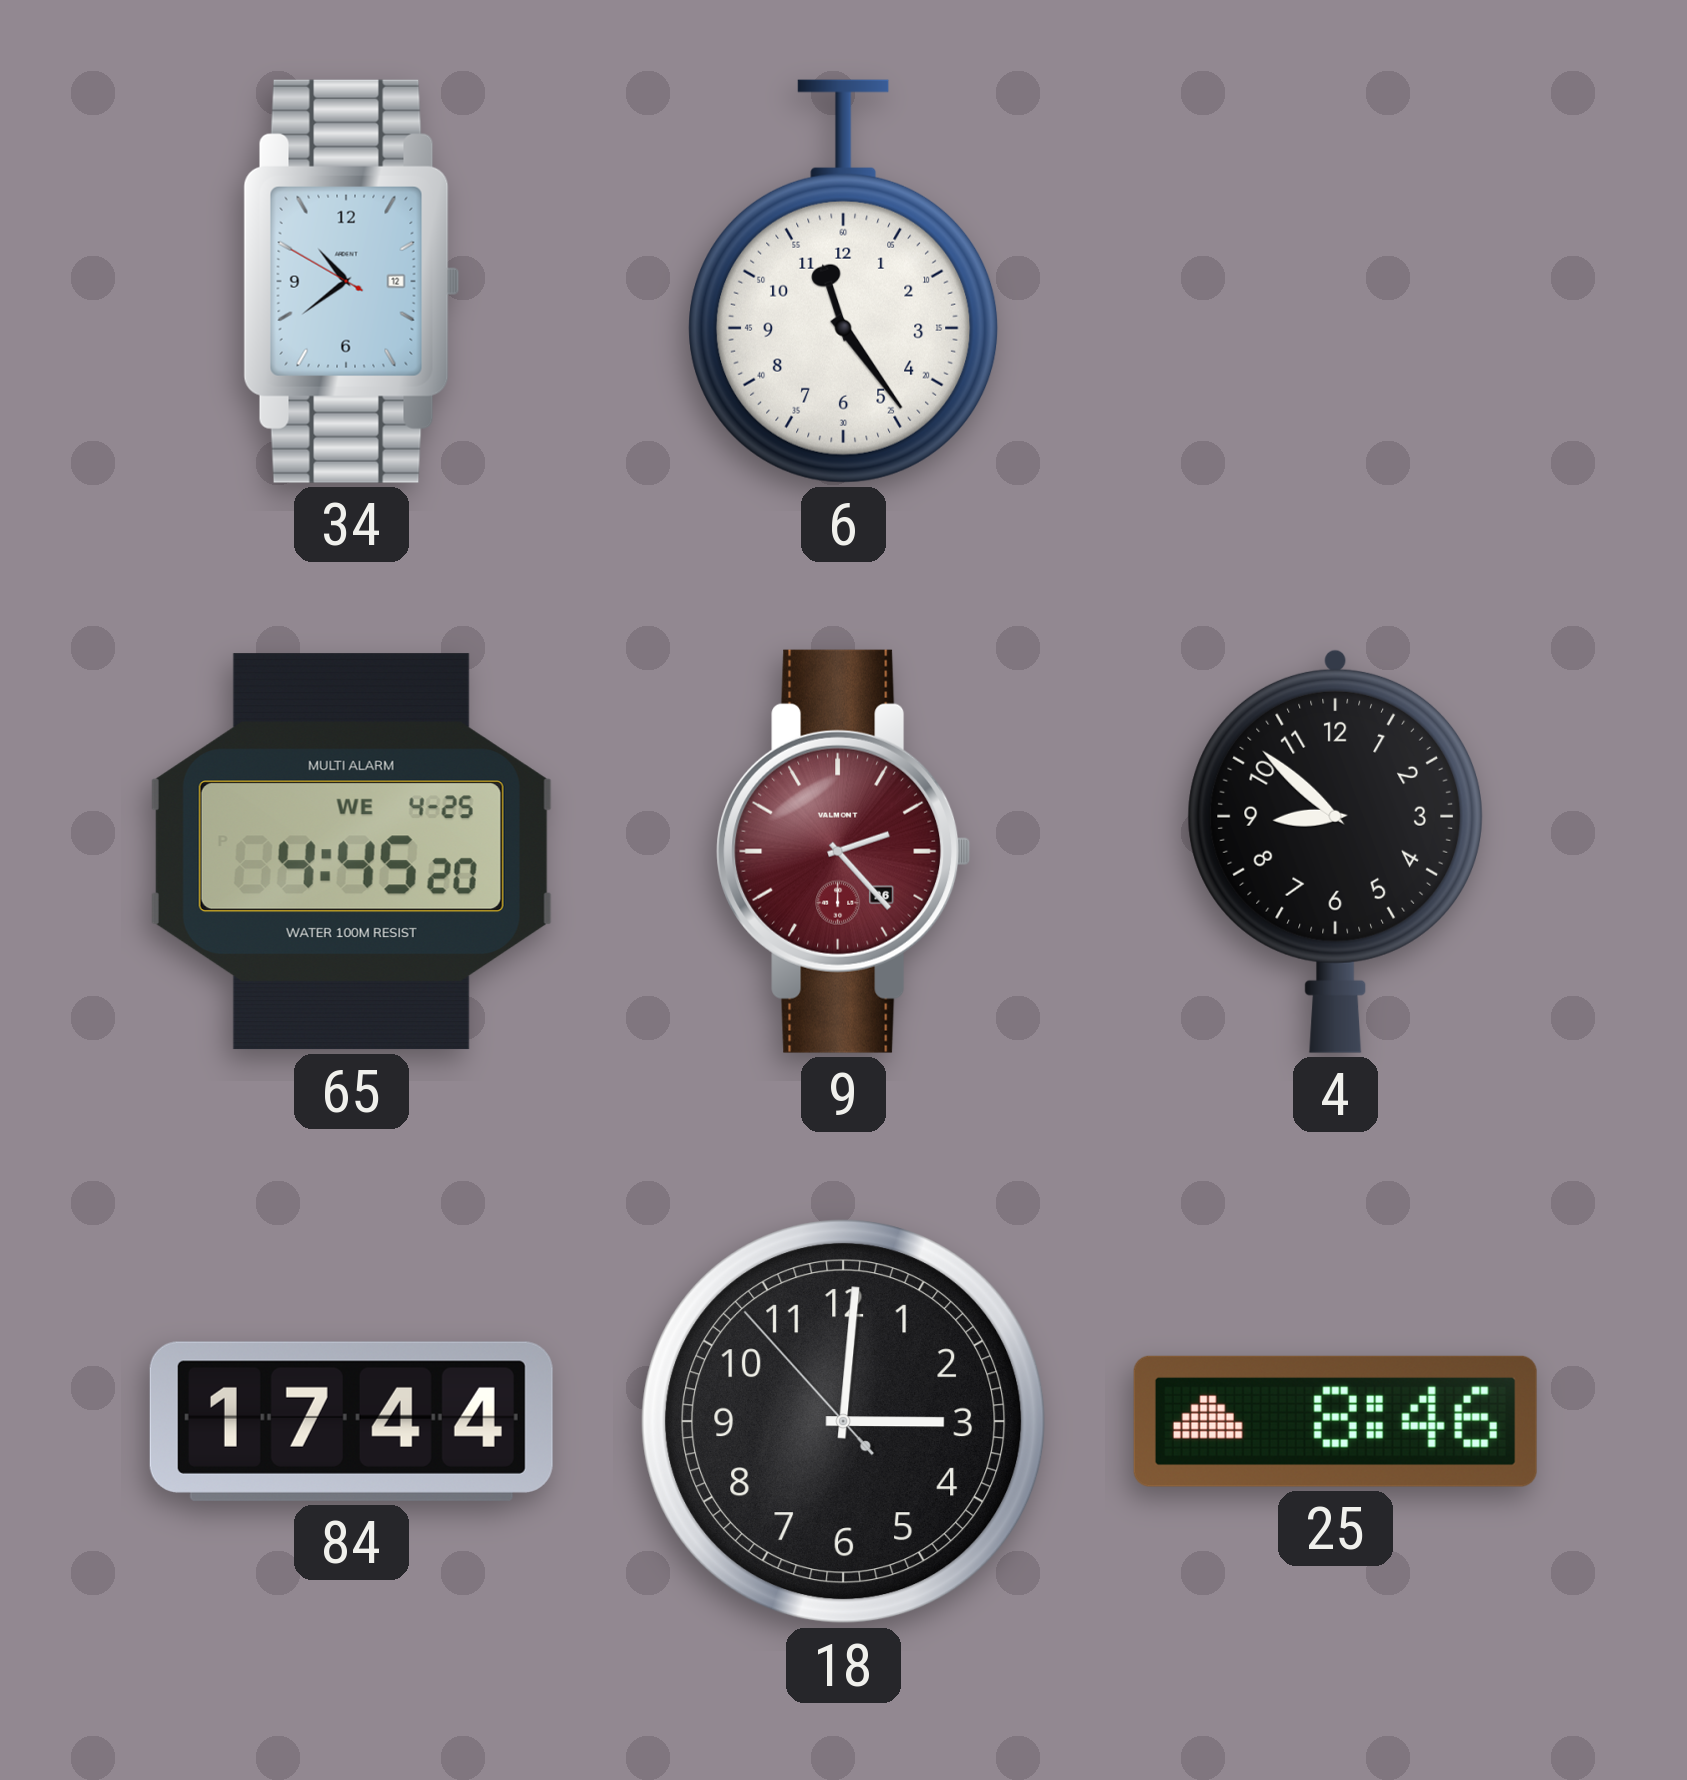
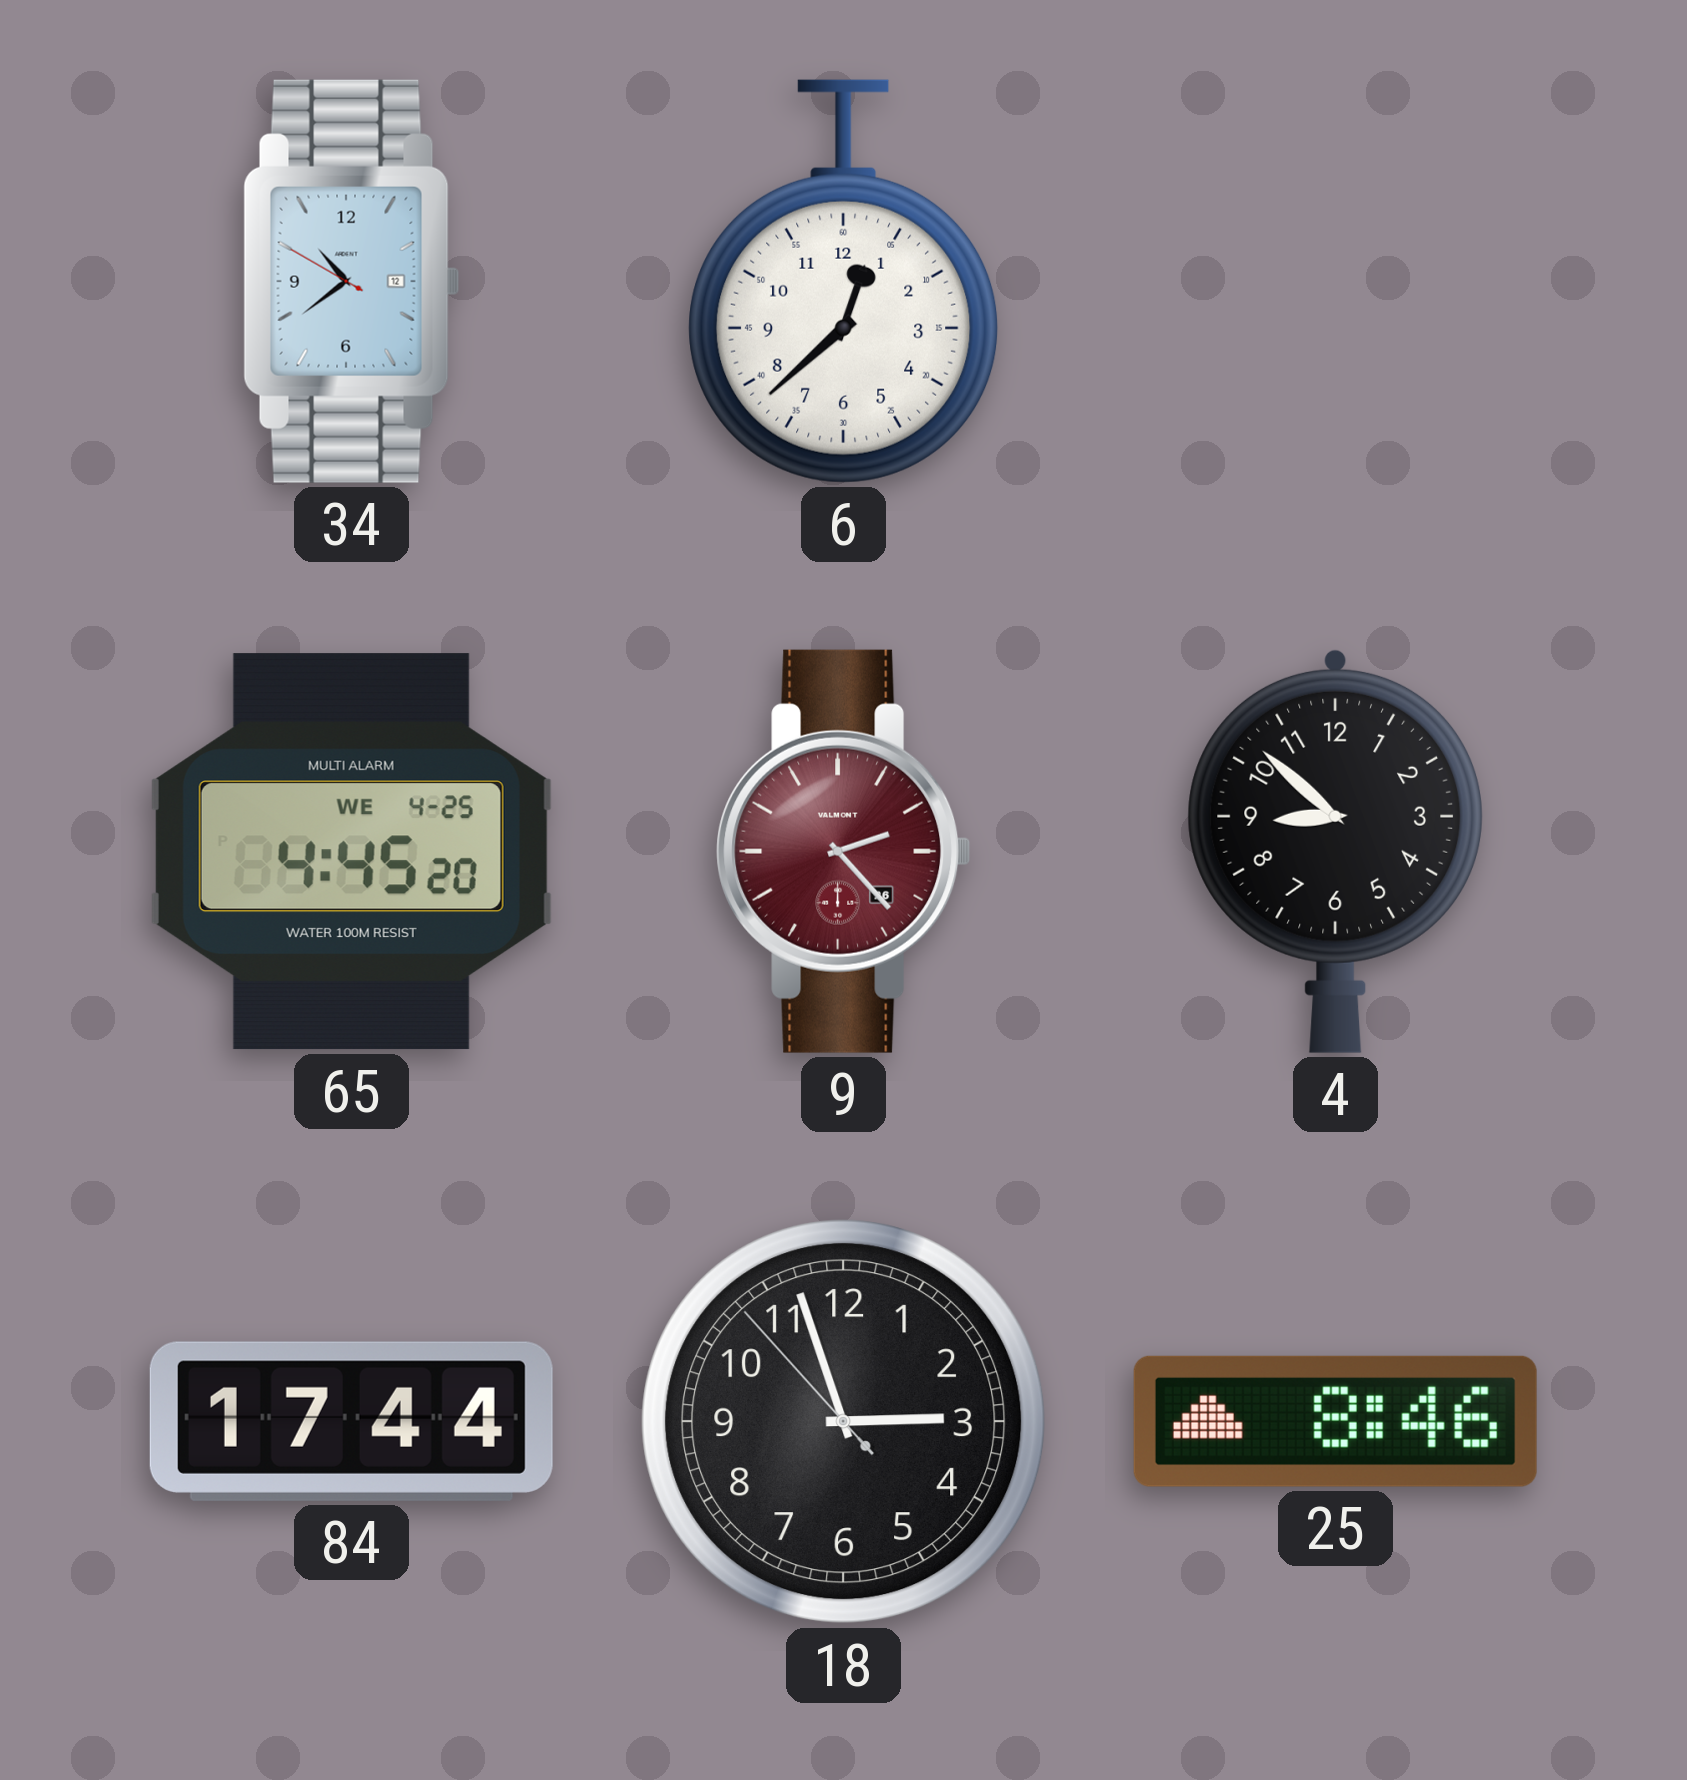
6: 11:24 -> 12:38 (844, 281)
18: 3:00 -> 2:56 (844, 1422)
